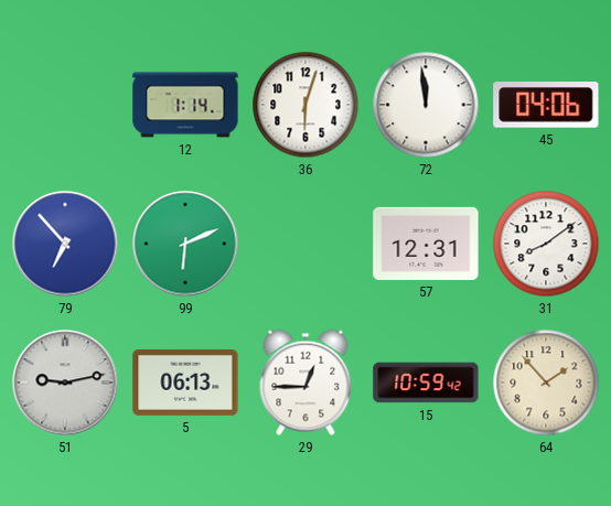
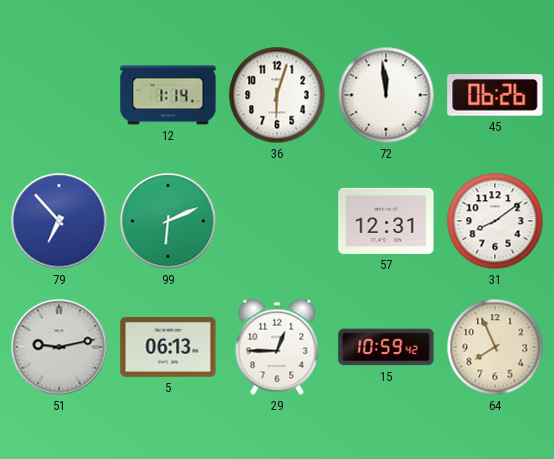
45: 04:06 -> 06:26 (495, 96)
64: 1:53 -> 7:56 (495, 347)
